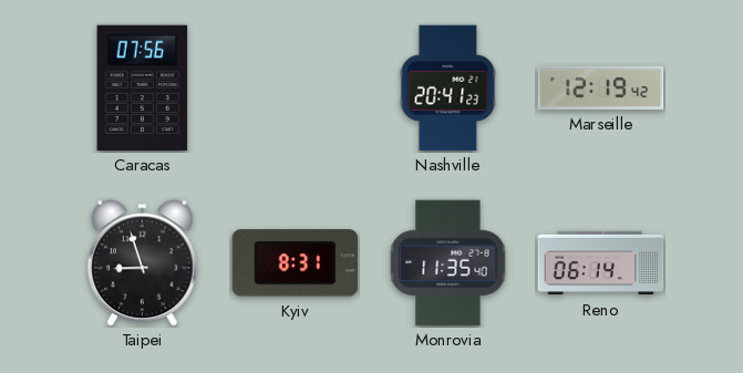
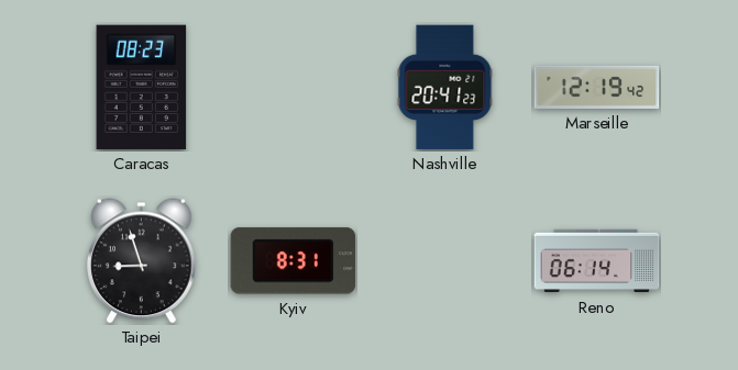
Caracas: 07:56 -> 08:23 (142, 88)
Monrovia: 11:35 -> none (448, 263)
